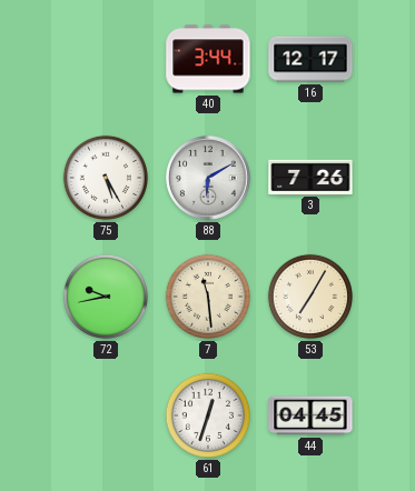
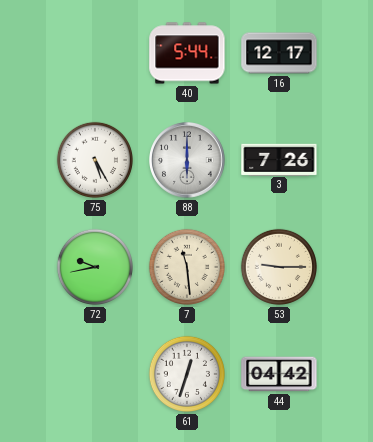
40: 3:44 -> 5:44 (187, 53)
88: 6:10 -> 6:00 (188, 161)
53: 7:05 -> 9:15 (279, 267)
44: 04:45 -> 04:42 (279, 374)
